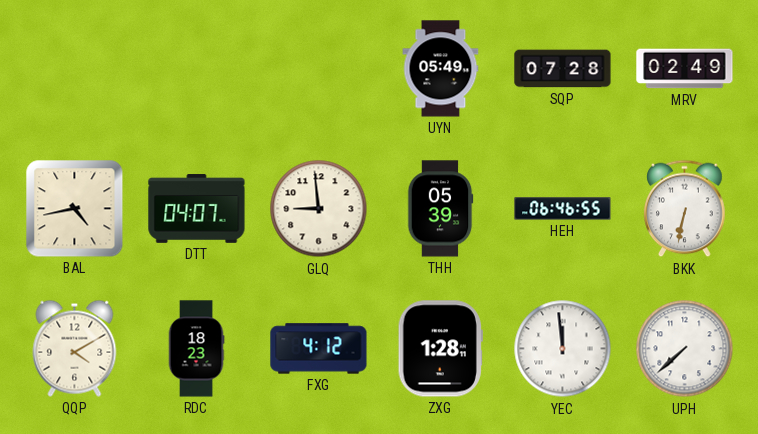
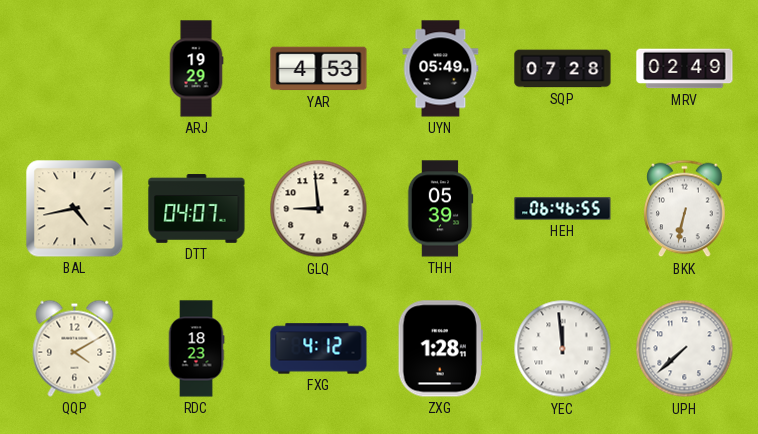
ARJ: none -> 19:29 (196, 69)
YAR: none -> 4:53 (319, 69)
